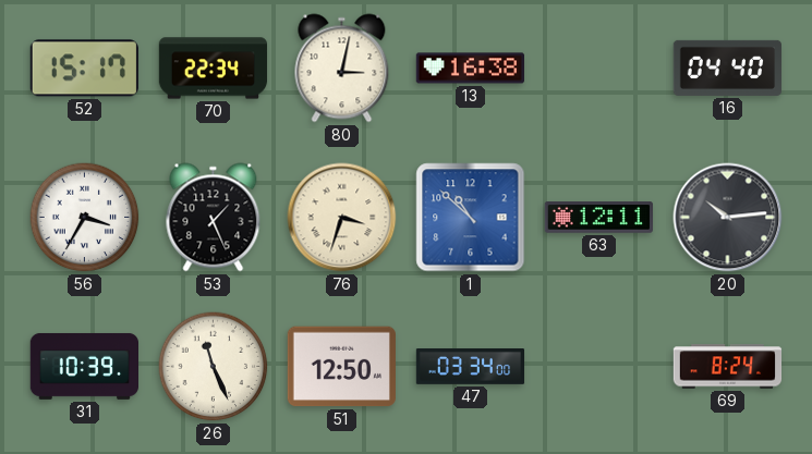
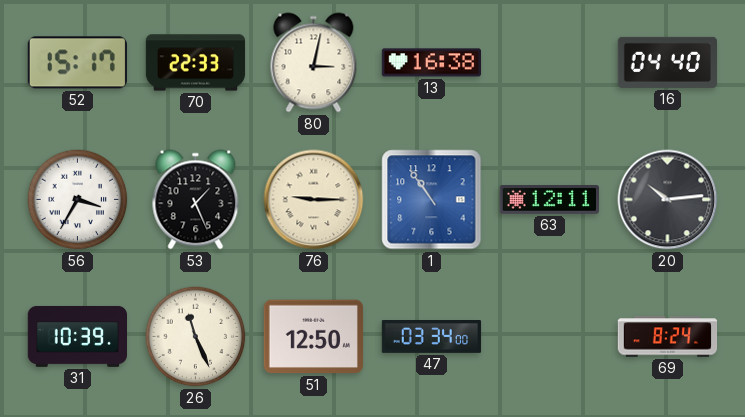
70: 22:34 -> 22:33 (196, 63)
76: 3:33 -> 9:15 (314, 200)
1: 10:52 -> 10:54 (432, 200)
